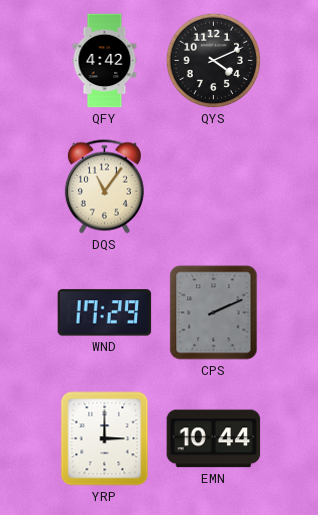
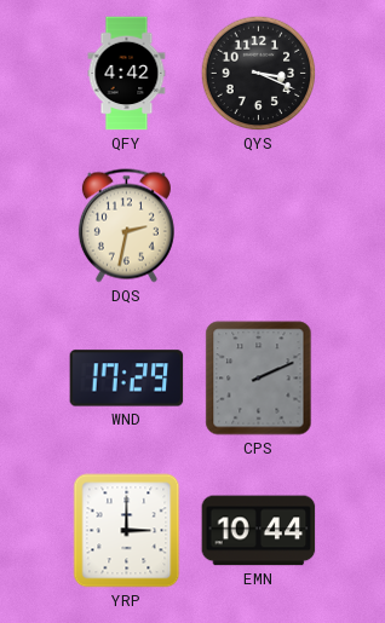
QYS: 4:11 -> 3:19 (259, 74)
DQS: 11:06 -> 2:32 (126, 226)
